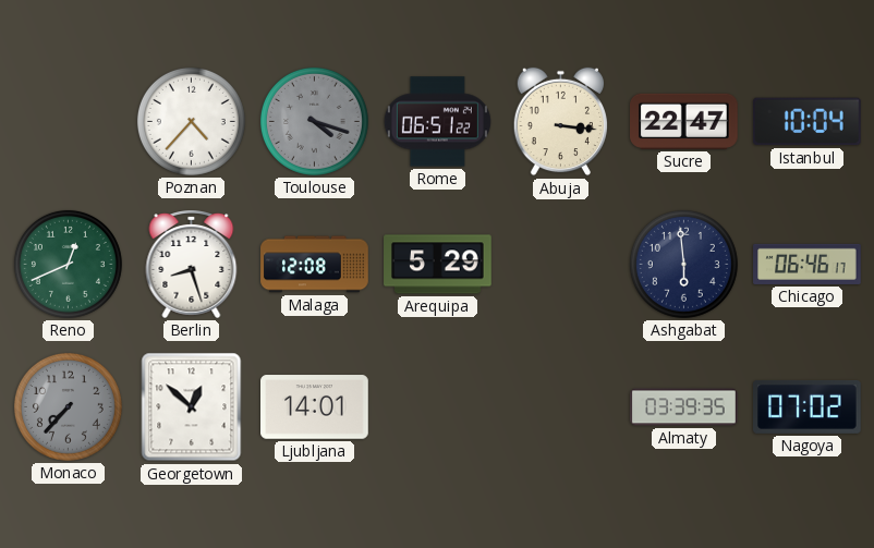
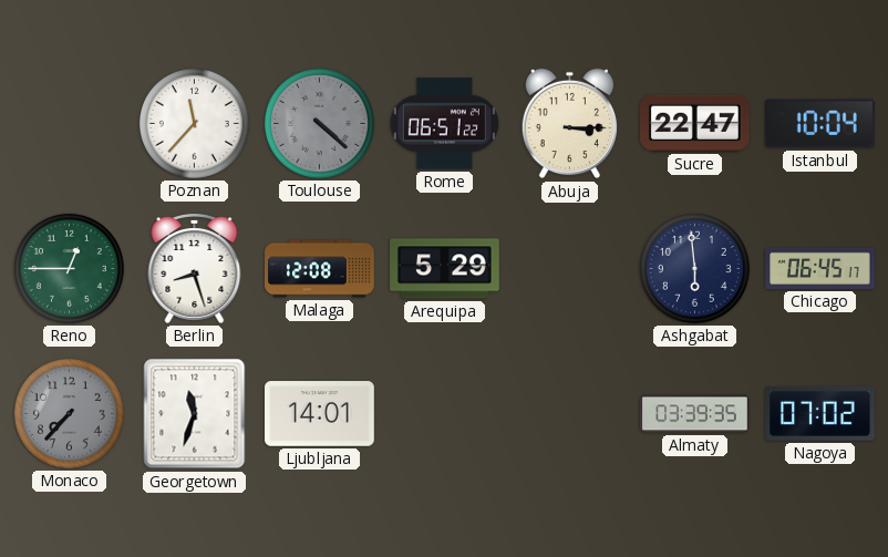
Poznan: 4:37 -> 11:37 (194, 123)
Toulouse: 4:18 -> 4:22 (319, 123)
Abuja: 3:16 -> 3:15 (569, 124)
Reno: 12:41 -> 12:45 (69, 268)
Chicago: 06:46 -> 06:45 (820, 268)
Georgetown: 12:52 -> 11:33 (195, 414)
